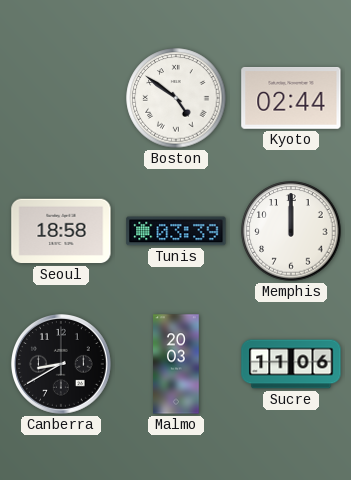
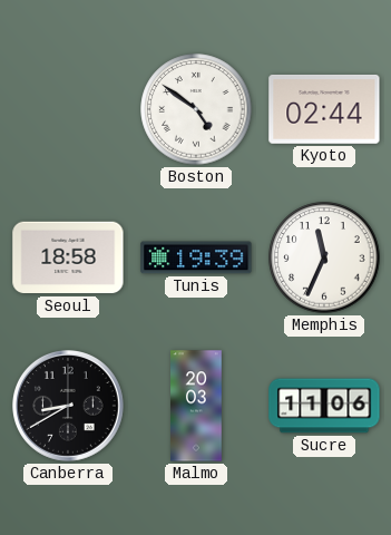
Tunis: 03:39 -> 19:39 (196, 257)
Memphis: 12:00 -> 11:34 (324, 257)
